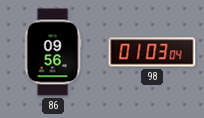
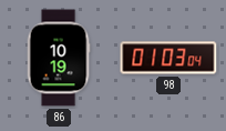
86: 09:56 -> 10:19 (59, 58)
